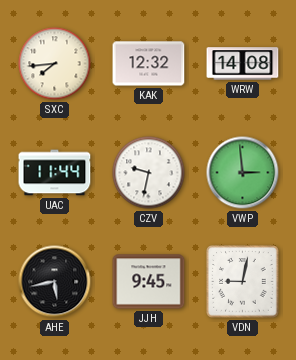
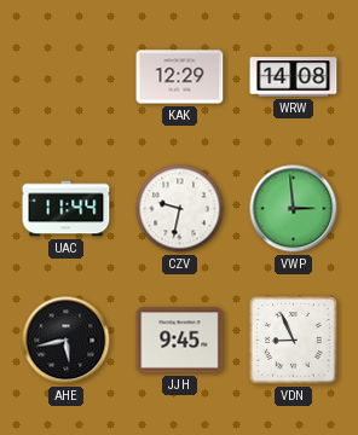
SXC: 7:44 -> none (55, 64)
KAK: 12:32 -> 12:29 (180, 77)
VDN: 9:02 -> 8:56 (294, 341)
